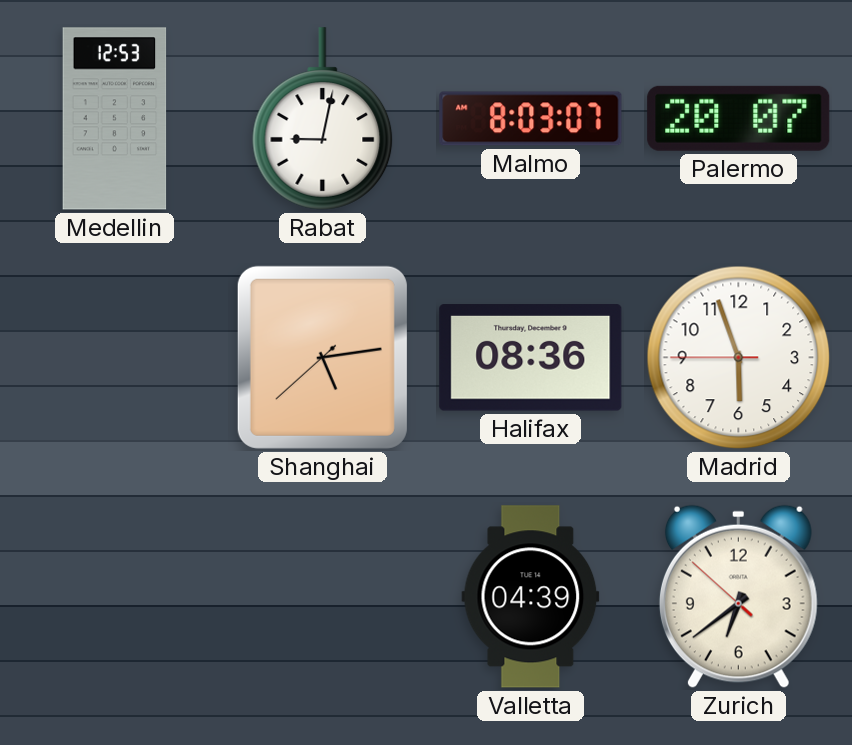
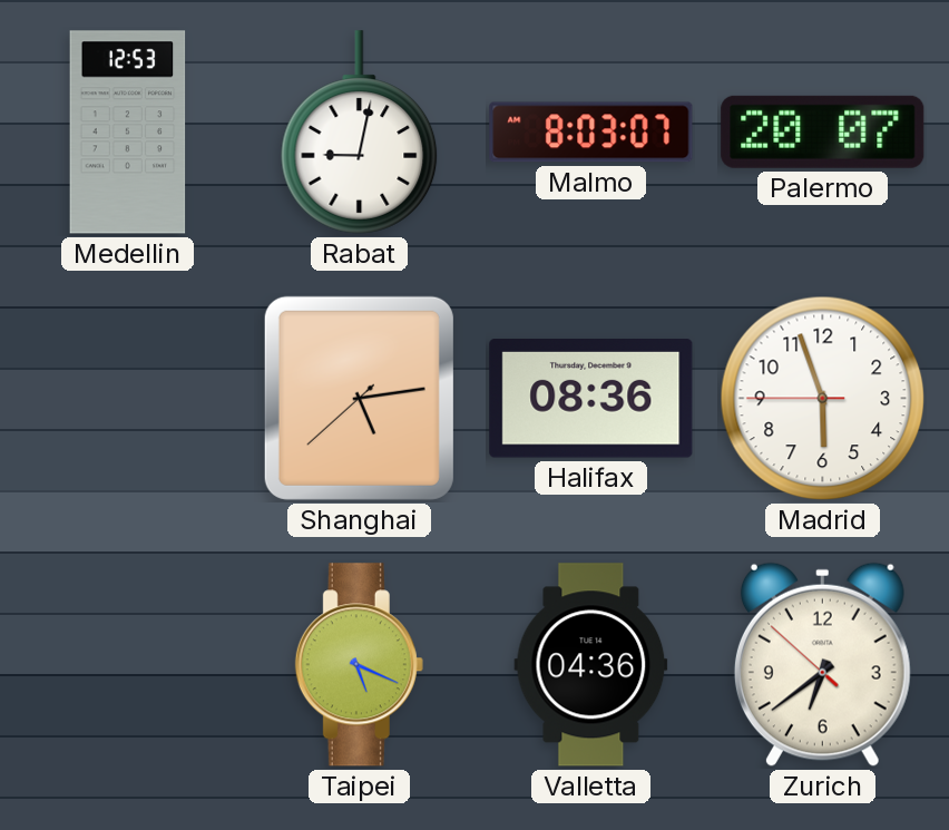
Taipei: none -> 5:19 (359, 665)
Valletta: 04:39 -> 04:36 (591, 665)
